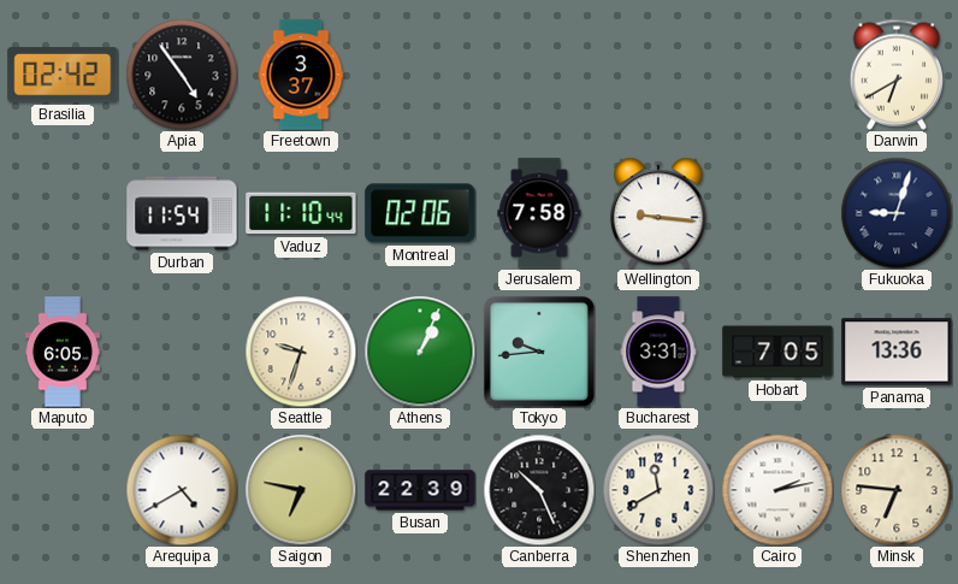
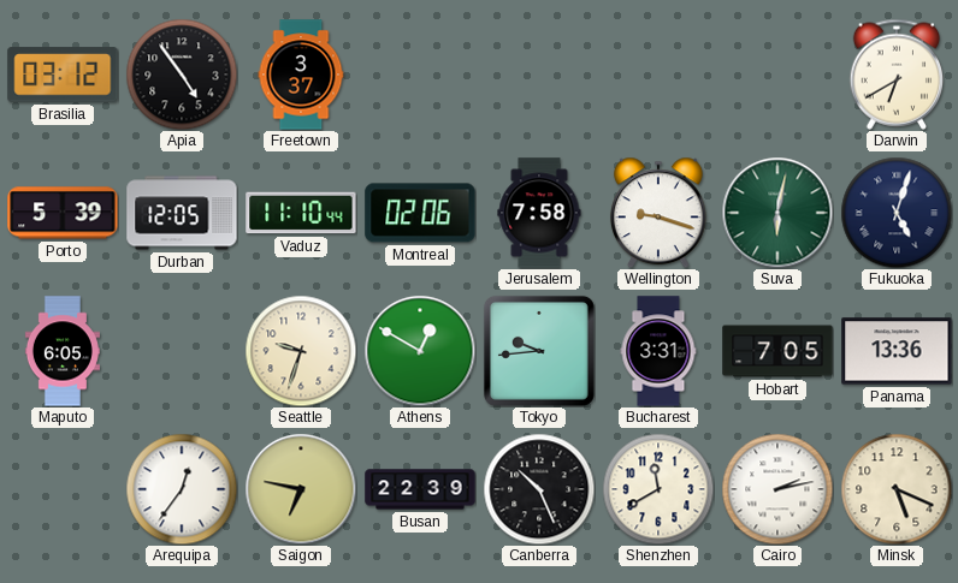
Brasilia: 02:42 -> 03:12 (63, 75)
Porto: none -> 5:39 (63, 213)
Durban: 11:54 -> 12:05 (182, 213)
Wellington: 9:16 -> 9:18 (658, 213)
Suva: none -> 6:02 (777, 213)
Fukuoka: 9:03 -> 5:03 (897, 213)
Athens: 1:04 -> 12:50 (420, 351)
Arequipa: 4:40 -> 12:36 (182, 489)
Minsk: 6:46 -> 5:19 (897, 489)
